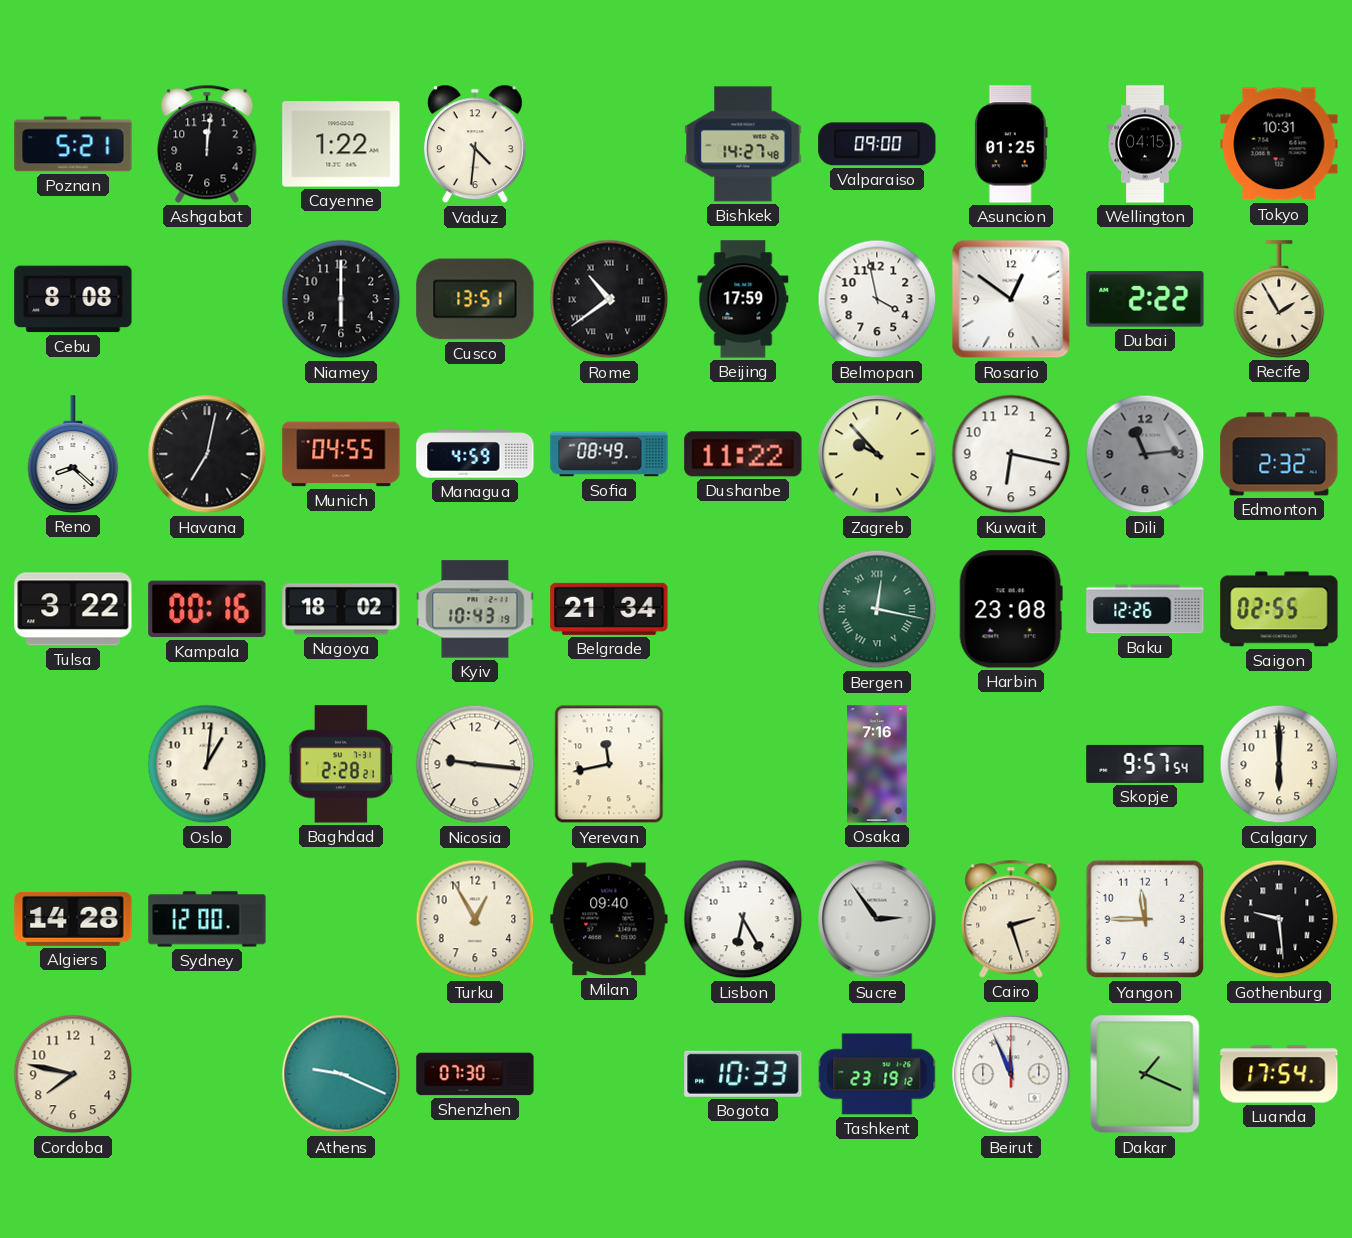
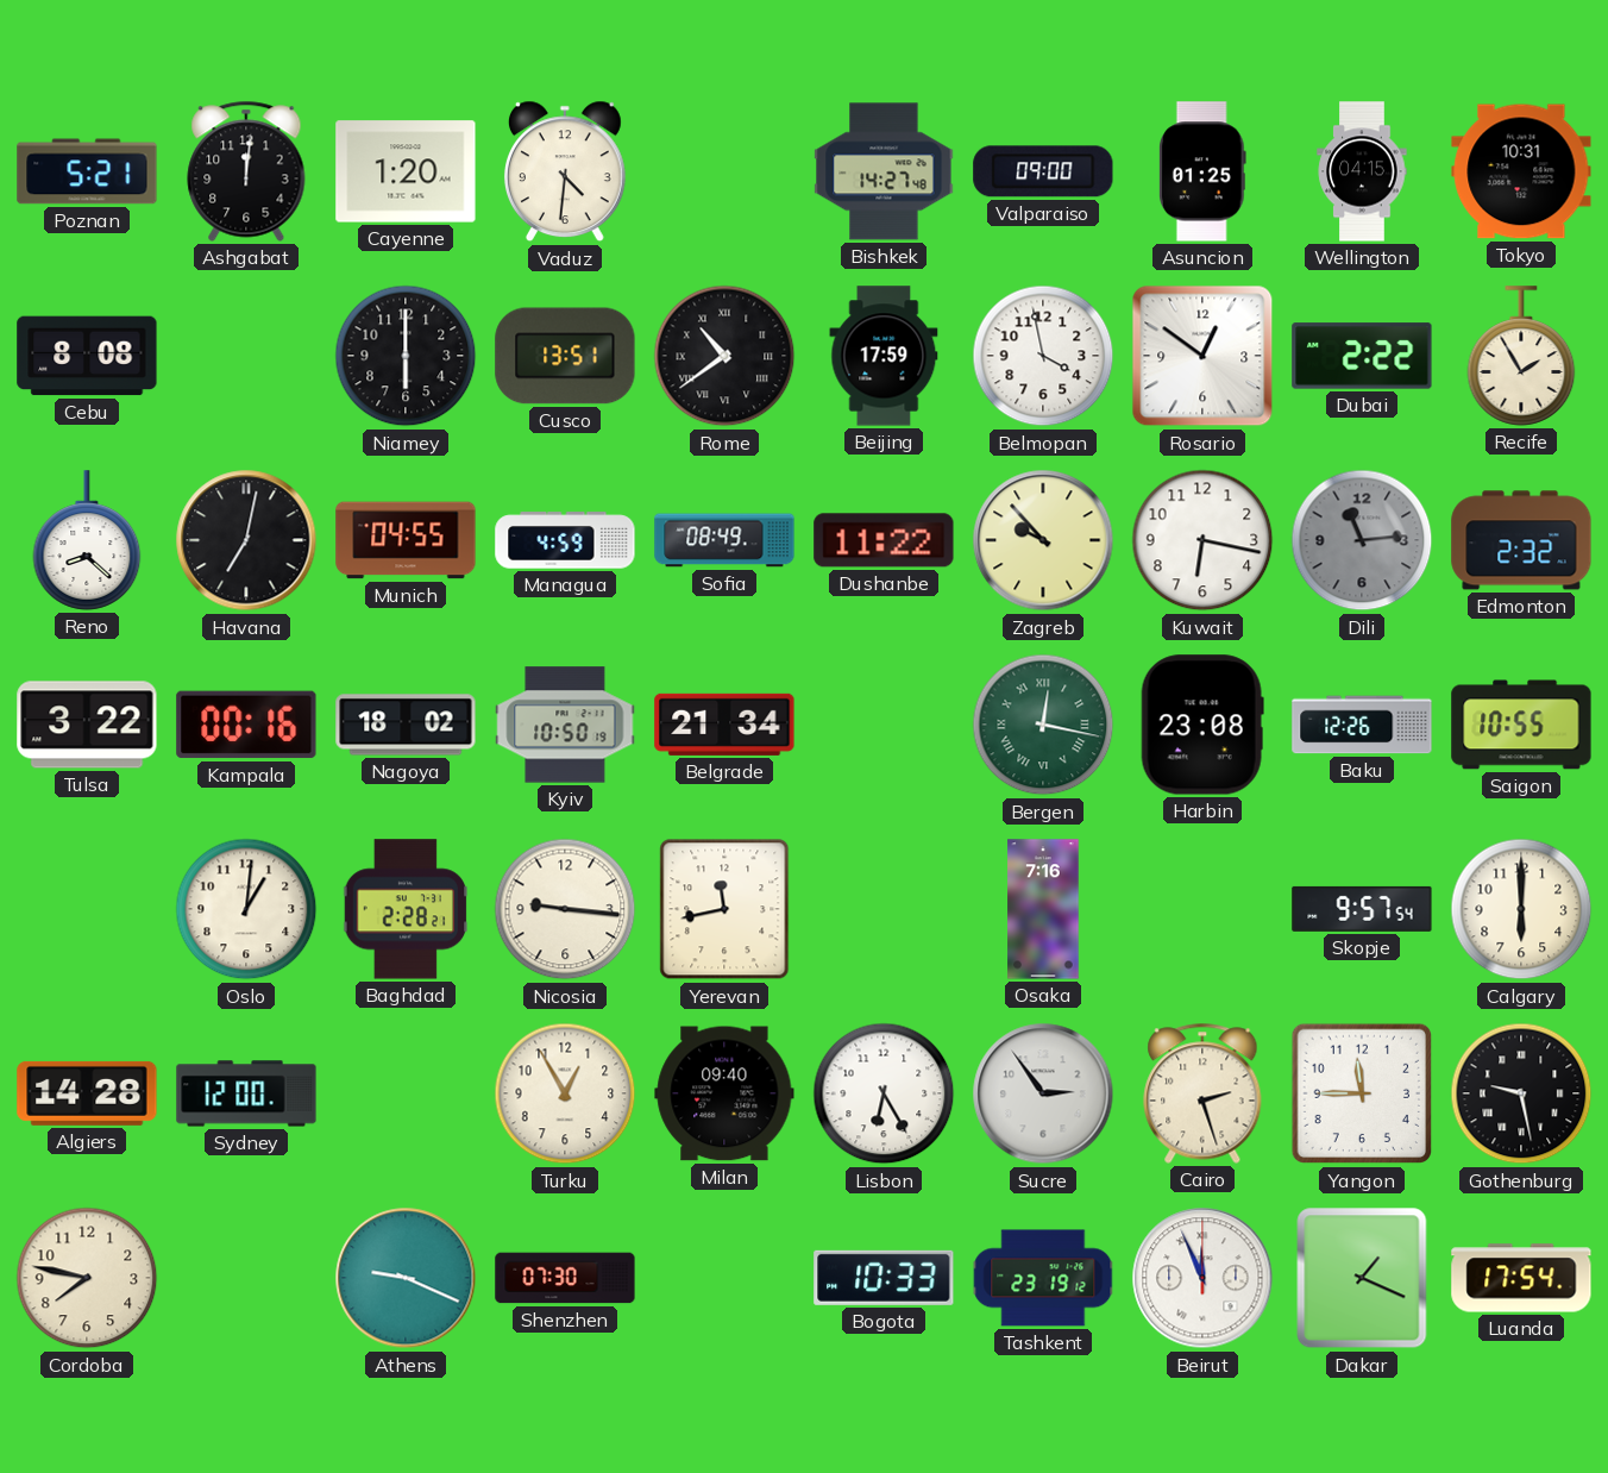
Cayenne: 1:22 -> 1:20 (406, 171)
Kyiv: 10:43 -> 10:50 (565, 725)
Saigon: 02:55 -> 10:55 (1521, 725)
Gothenburg: 9:29 -> 9:28 (1521, 1093)
